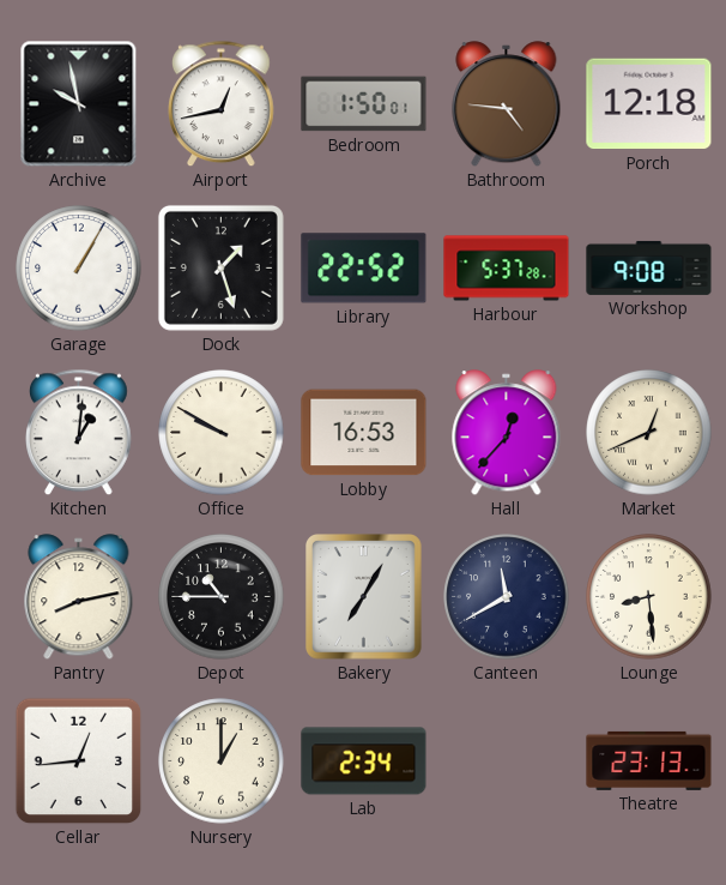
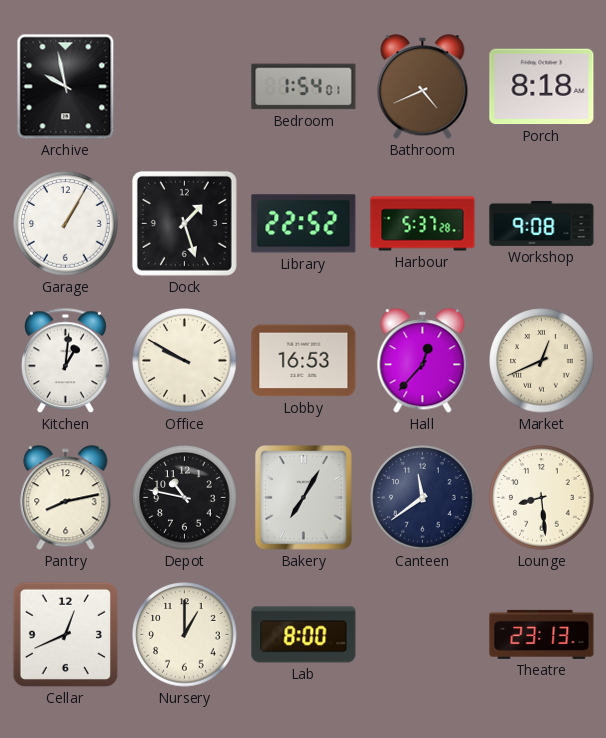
Airport: 12:43 -> none (222, 104)
Bedroom: 1:50 -> 1:54 (304, 87)
Bathroom: 4:46 -> 4:41 (423, 87)
Porch: 12:18 -> 8:18 (542, 87)
Depot: 10:45 -> 10:47 (185, 498)
Canteen: 11:40 -> 11:39 (423, 498)
Cellar: 12:44 -> 12:41 (66, 635)
Lab: 2:34 -> 8:00 (304, 635)
